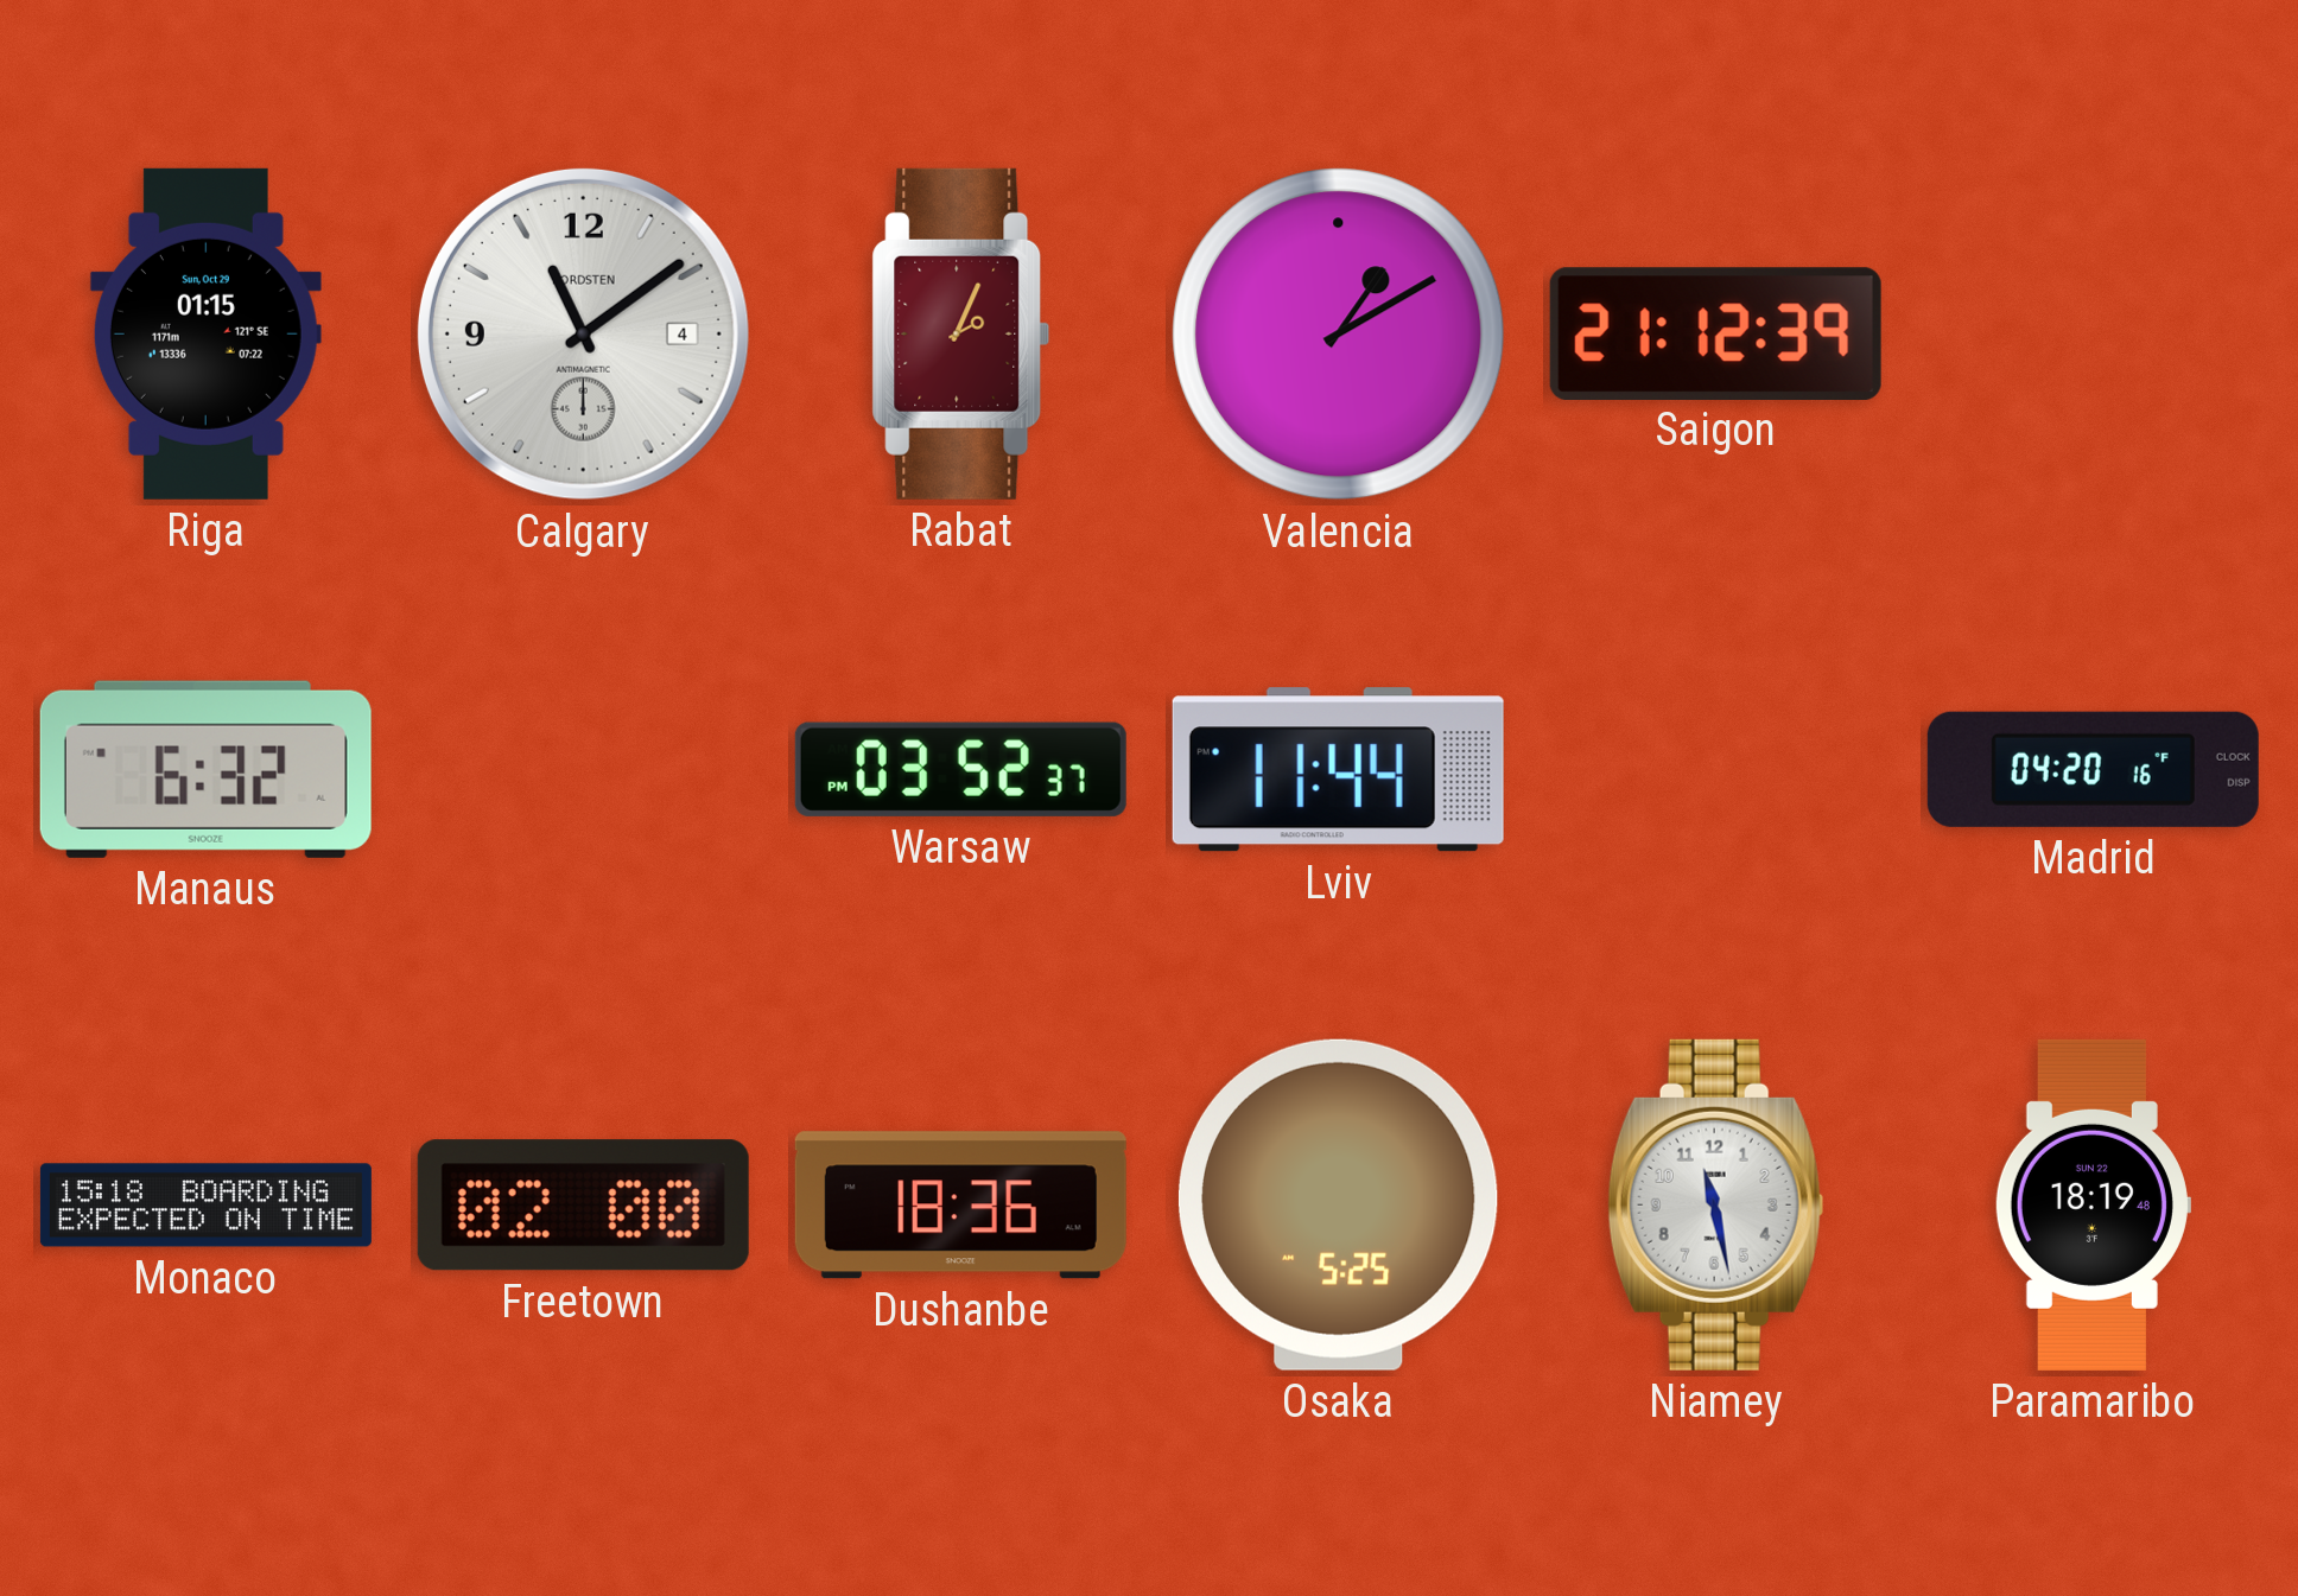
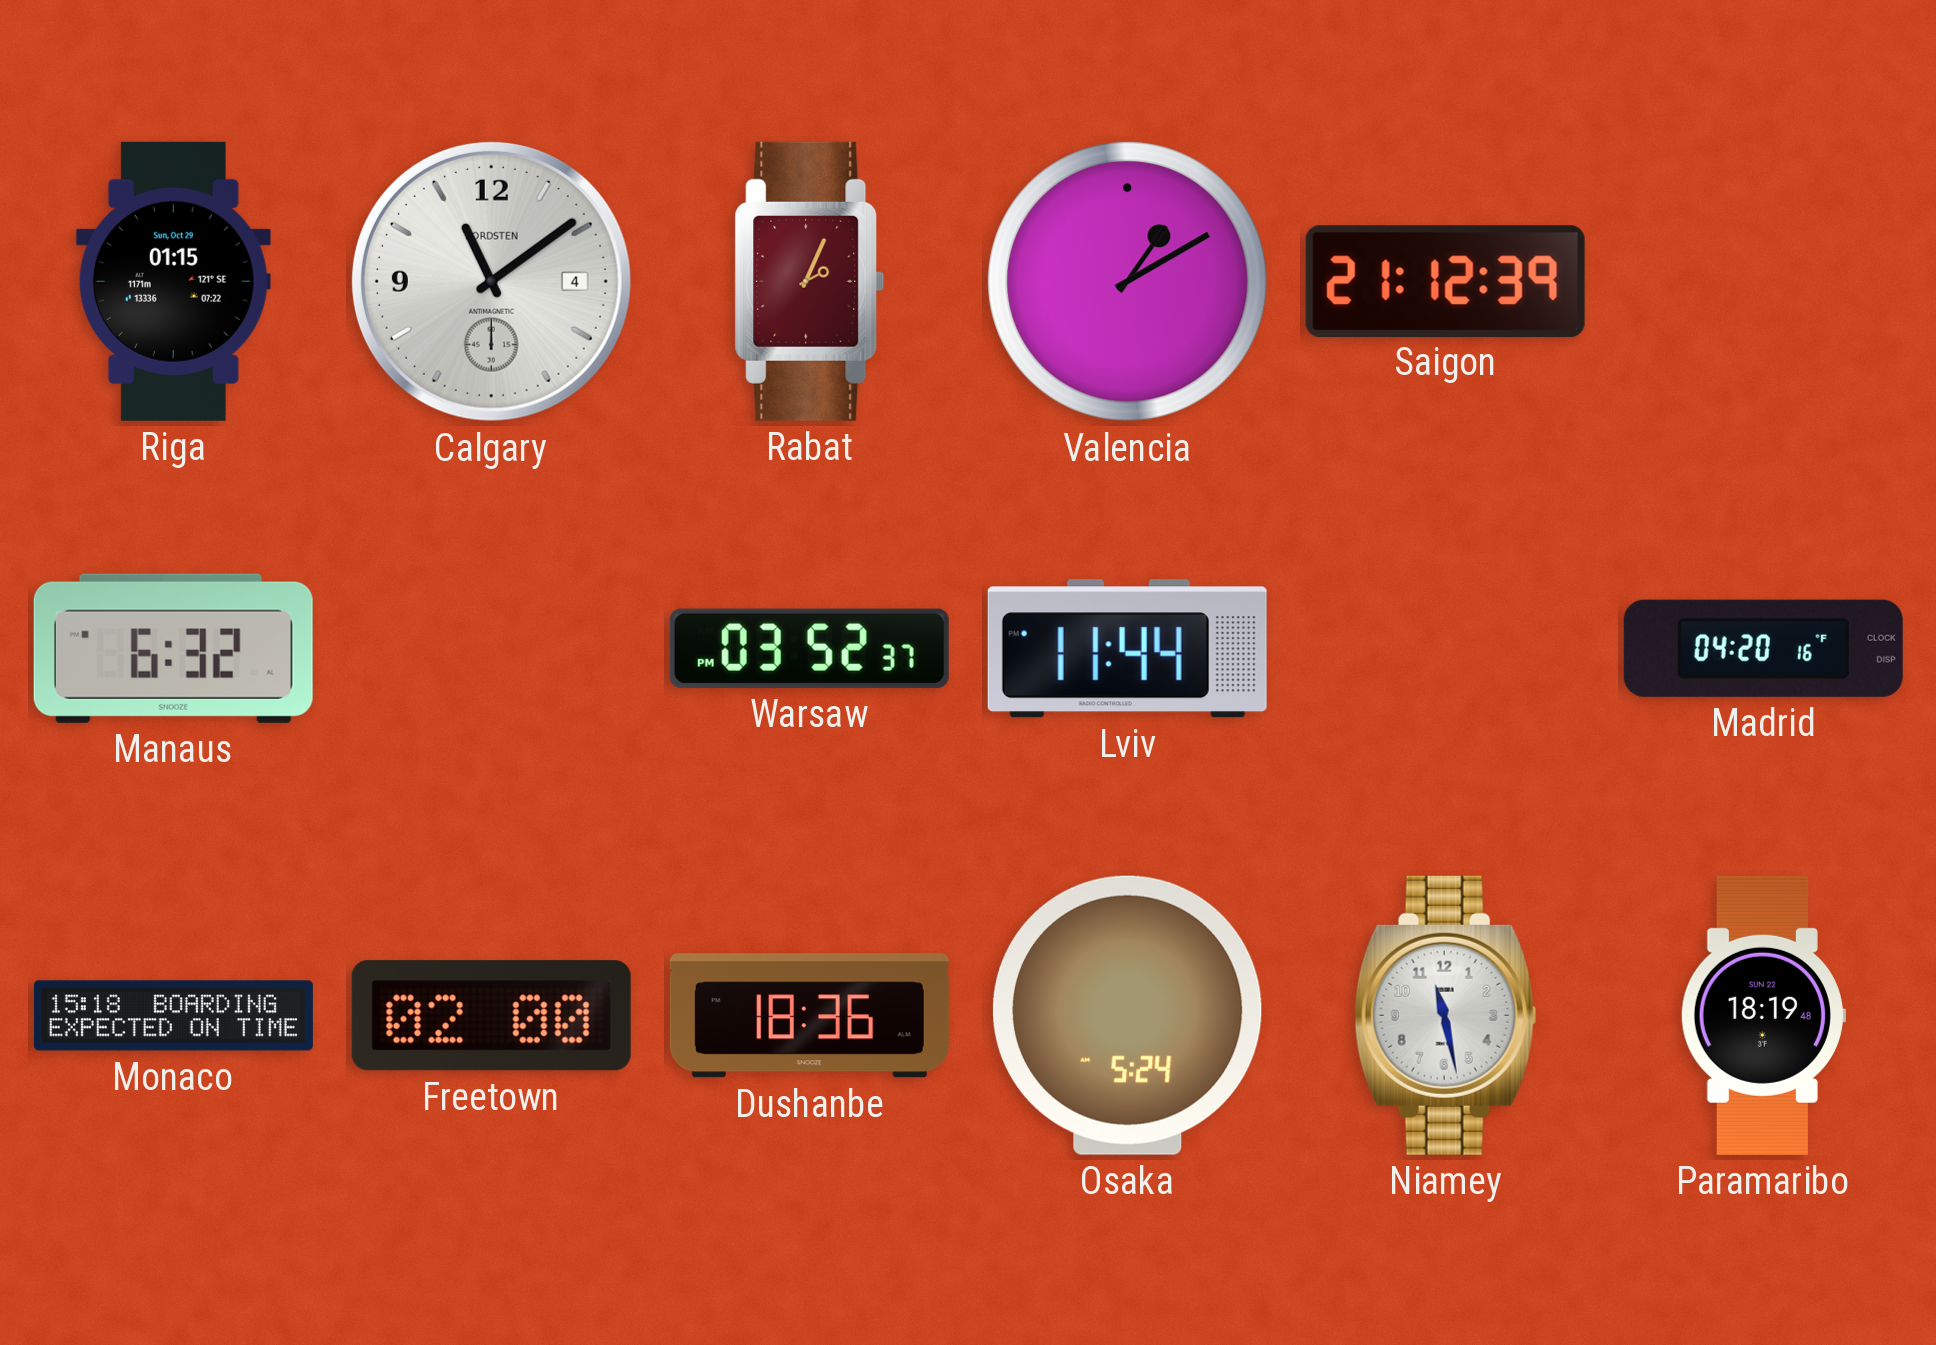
Osaka: 5:25 -> 5:24 (1127, 1015)
